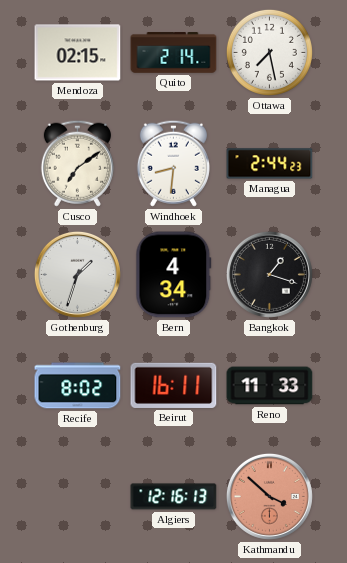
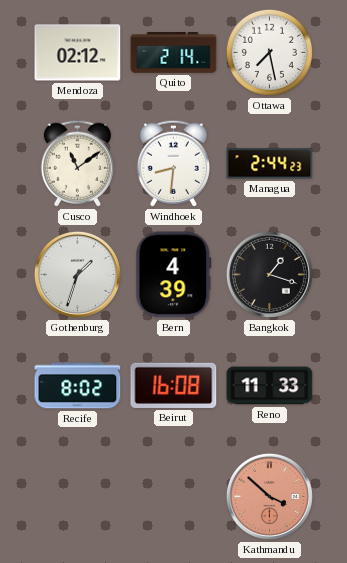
Mendoza: 02:15 -> 02:12 (78, 53)
Cusco: 7:09 -> 11:09 (77, 163)
Bern: 4:34 -> 4:39 (174, 275)
Beirut: 16:11 -> 16:08 (174, 385)
Algiers: 12:16 -> none (174, 497)
